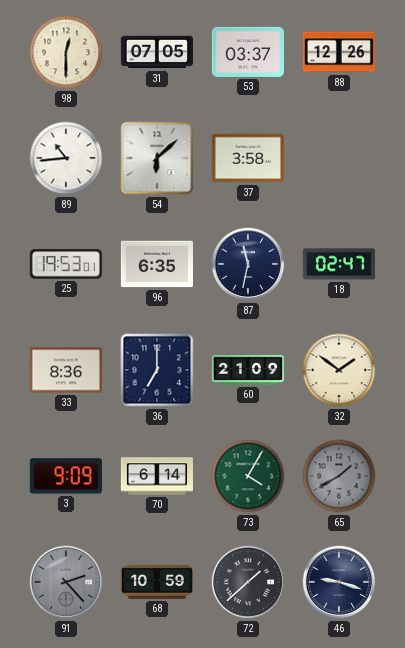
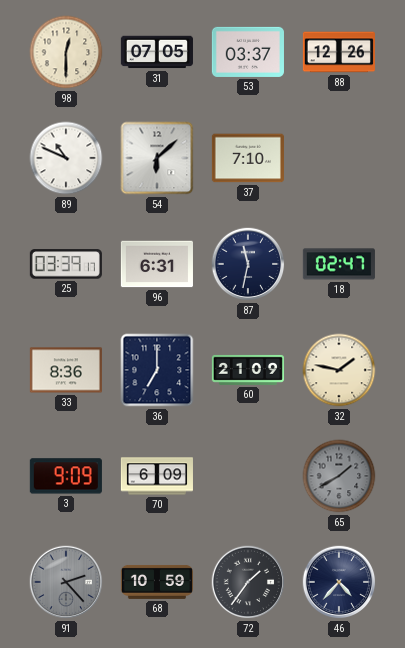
89: 10:44 -> 10:49 (66, 158)
37: 3:58 -> 7:10 (248, 158)
25: 19:53 -> 03:39 (66, 264)
96: 6:35 -> 6:31 (157, 264)
32: 1:51 -> 1:47 (339, 370)
70: 6:14 -> 6:09 (156, 476)
73: 4:05 -> none (248, 476)
72: 1:38 -> 1:36 (248, 582)
46: 9:18 -> 4:37 (339, 582)
